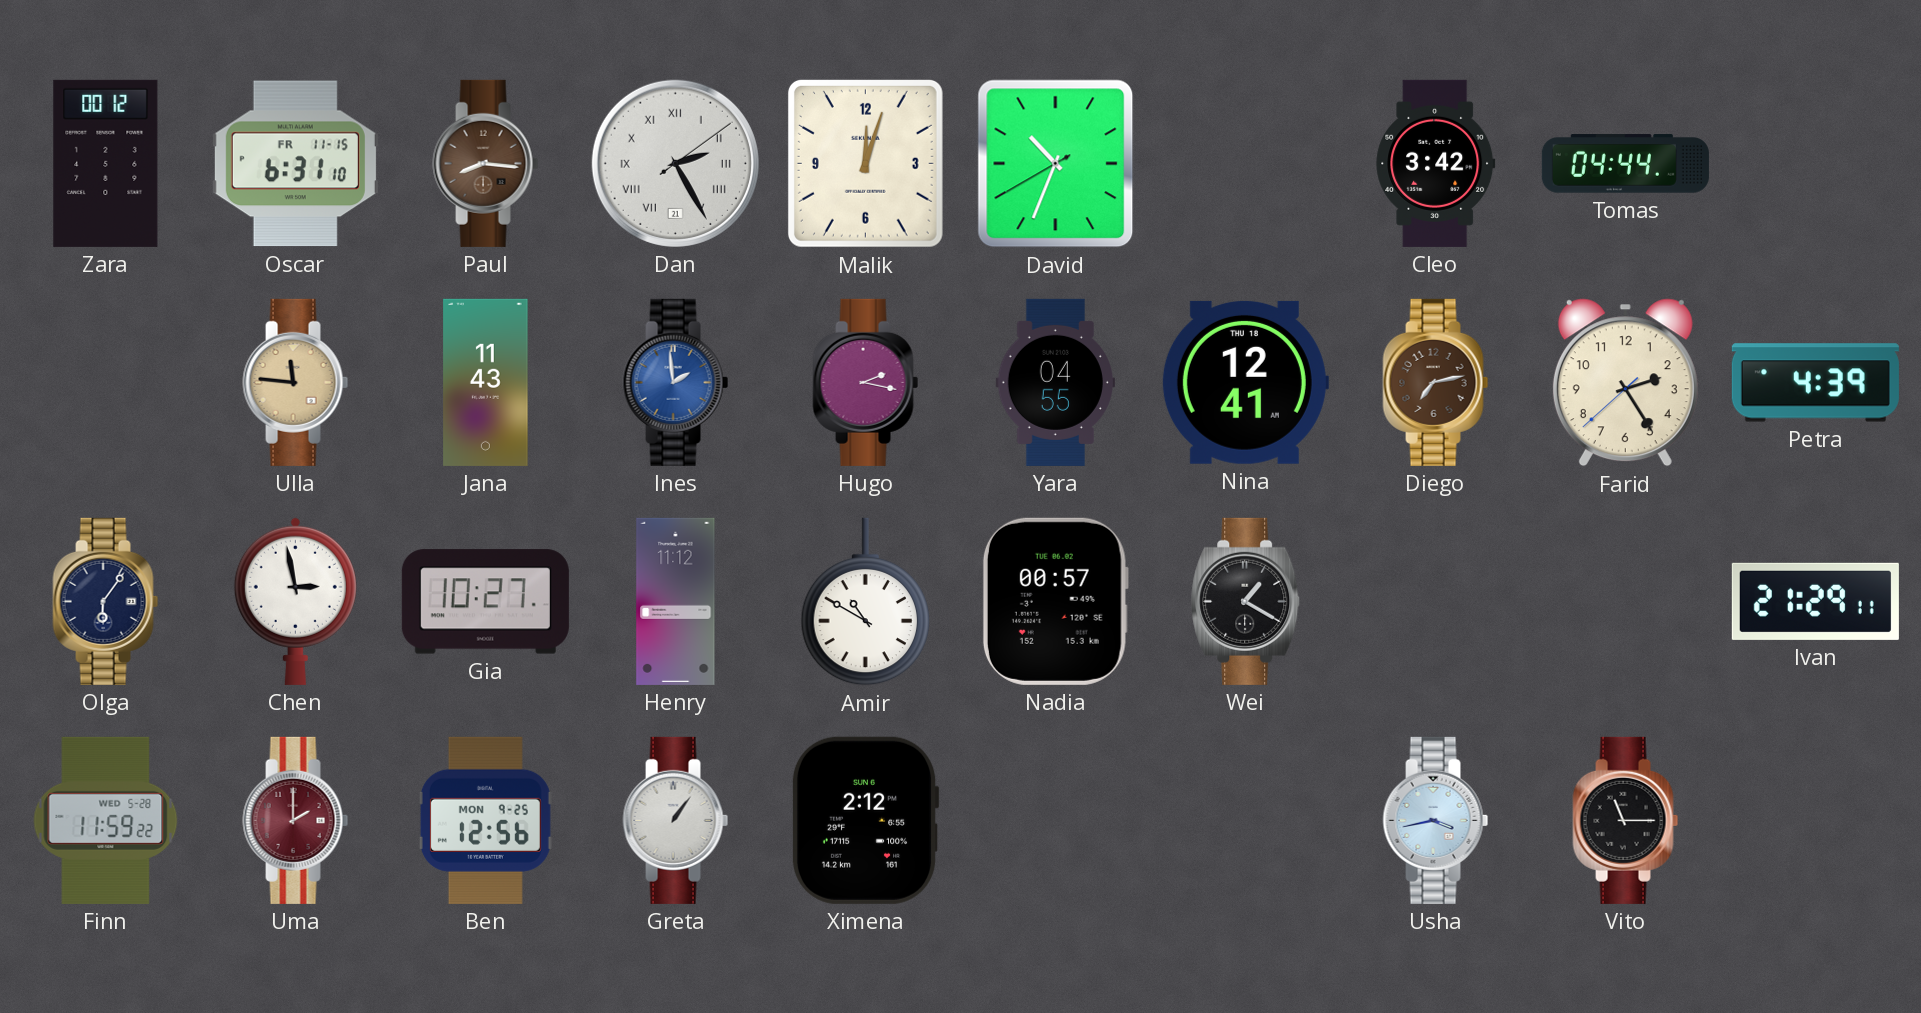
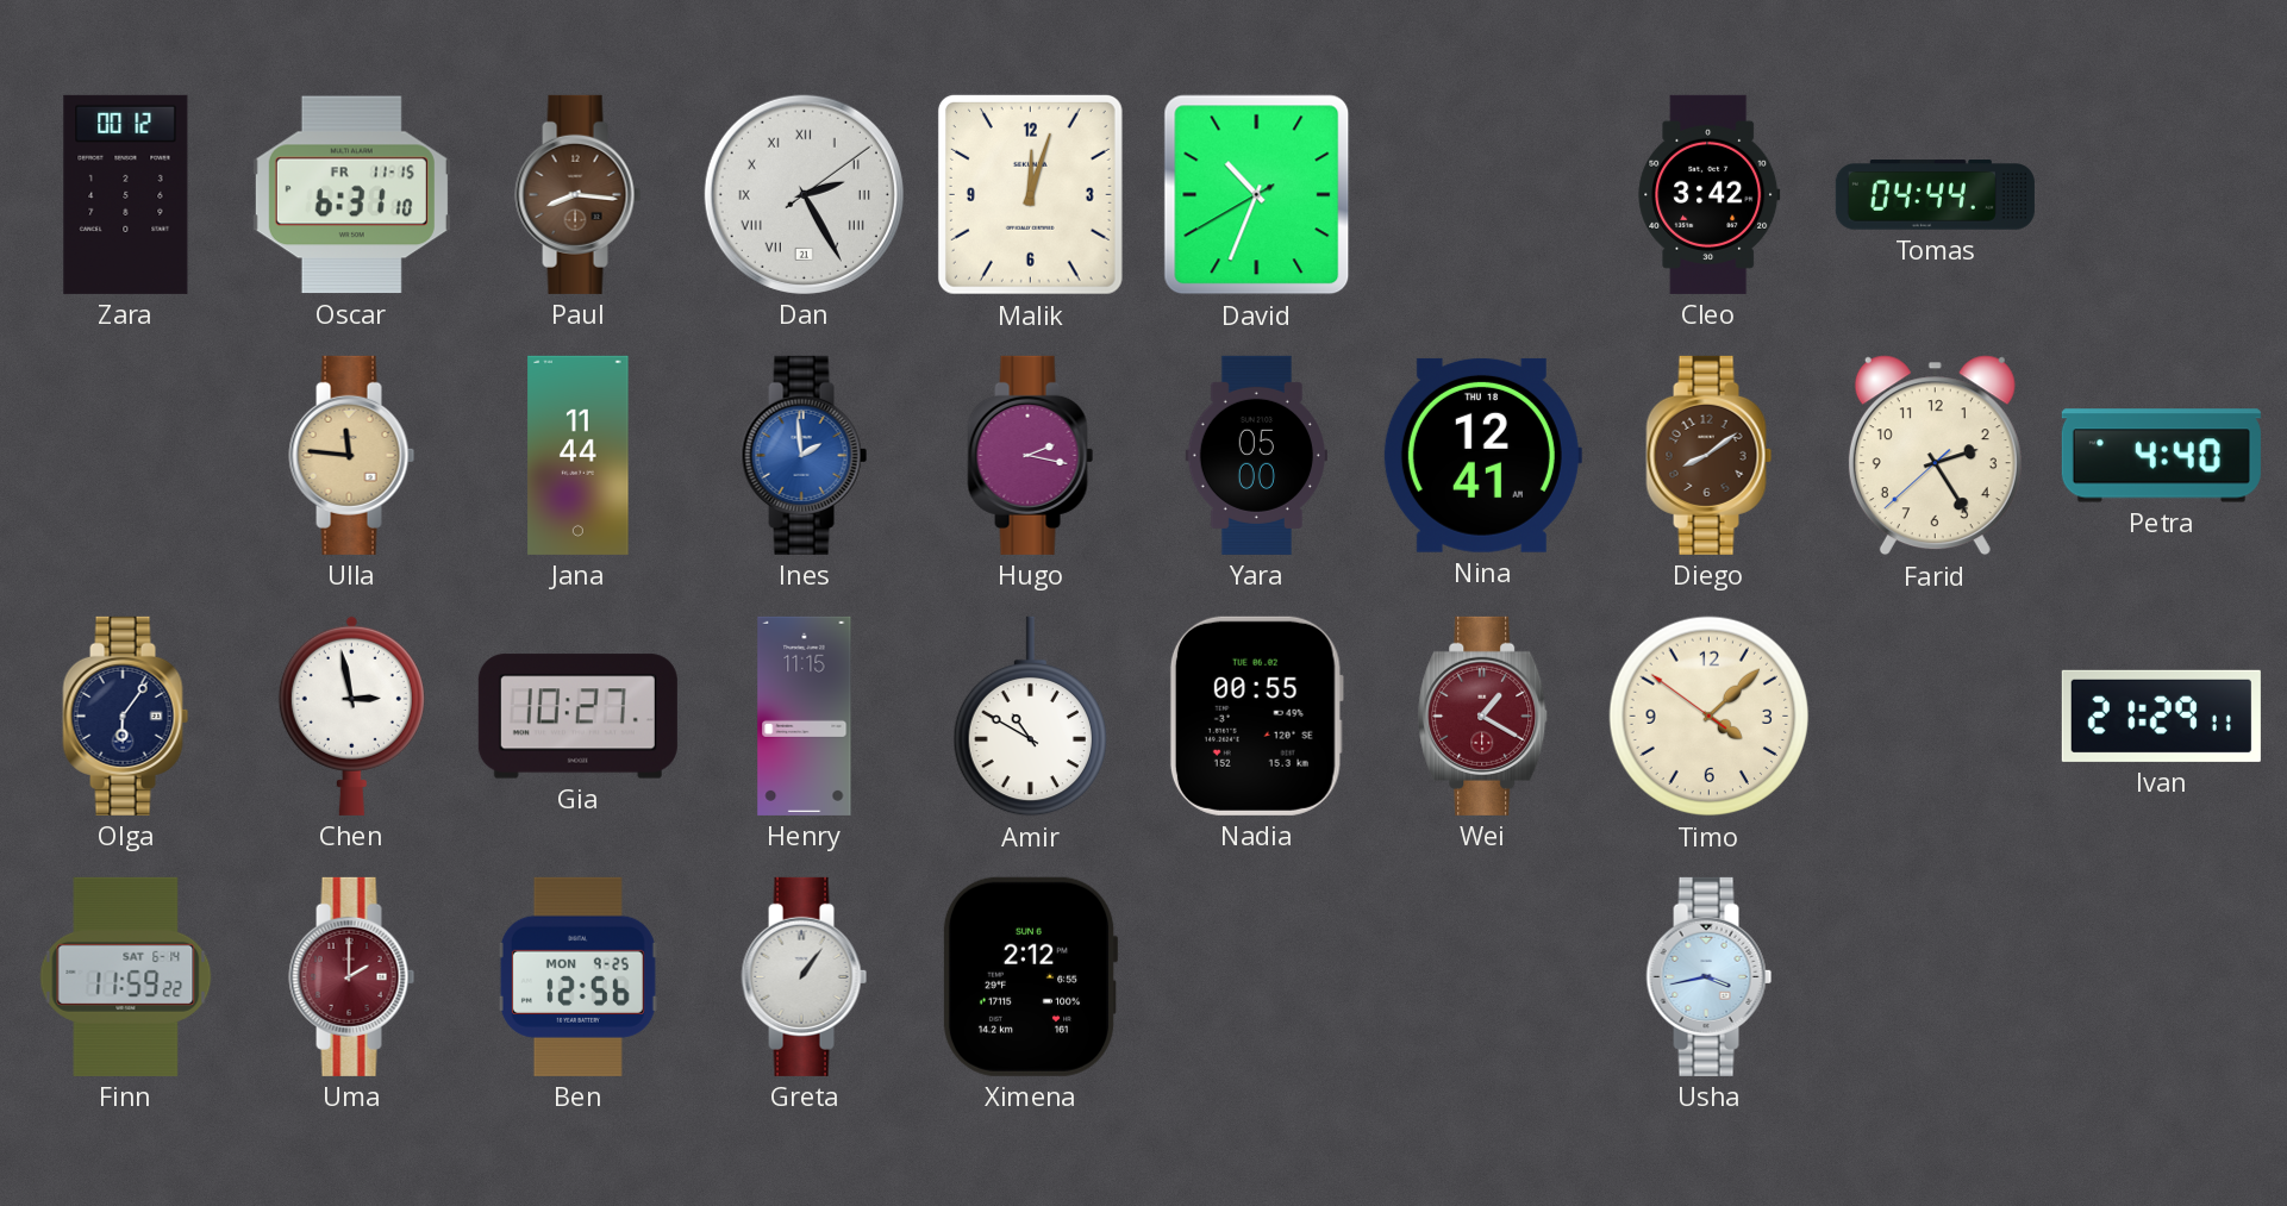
Jana: 11:43 -> 11:44 (579, 455)
Yara: 04:55 -> 05:00 (1256, 455)
Diego: 7:13 -> 8:09 (1710, 455)
Petra: 4:39 -> 4:40 (2161, 456)
Henry: 11:12 -> 11:15 (805, 716)
Nadia: 00:57 -> 00:55 (1256, 716)
Wei dial: black -> burgundy (1483, 716)
Timo: none -> 4:07 (1710, 717)
Finn date: WED 5-28 -> SAT 6-14 (126, 976)
Vito: 11:15 -> none (1626, 820)
